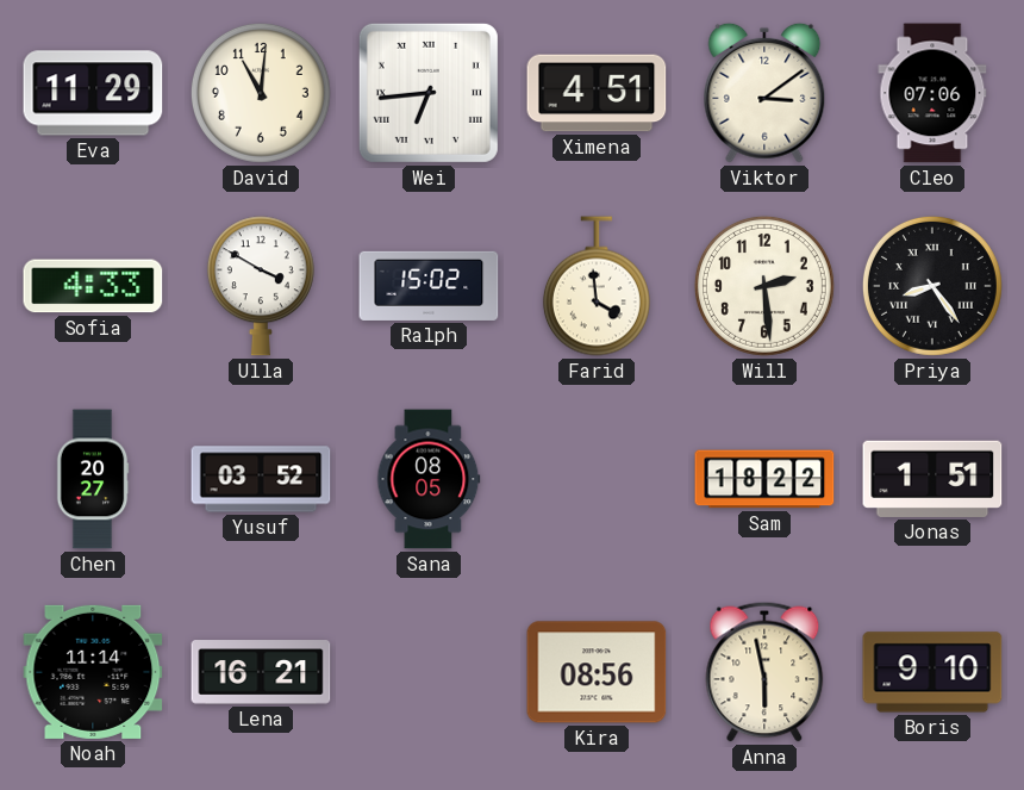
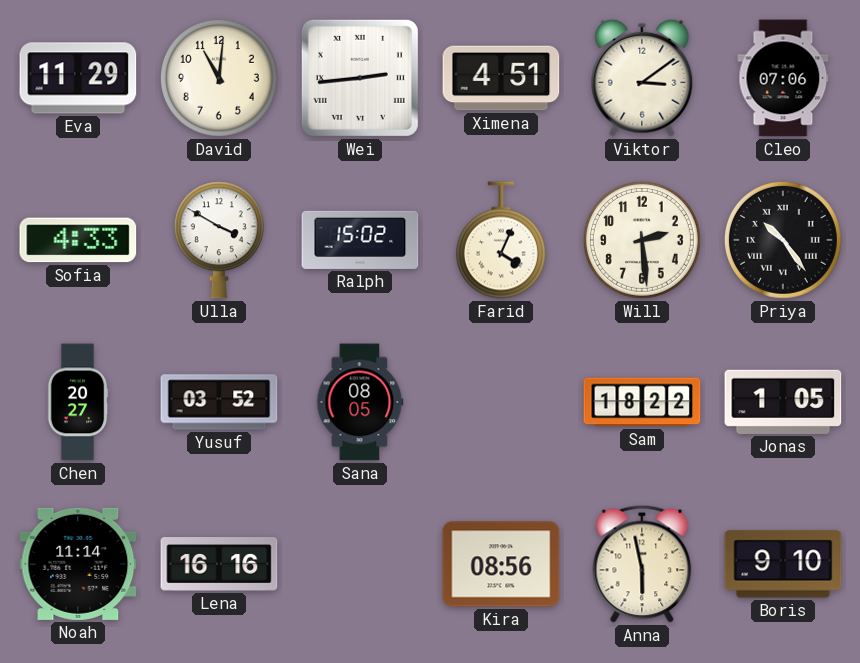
Wei: 6:44 -> 2:44 (360, 78)
Farid: 3:59 -> 4:04 (501, 240)
Priya: 8:24 -> 10:24 (783, 240)
Jonas: 1:51 -> 1:05 (783, 402)
Lena: 16:21 -> 16:16 (219, 564)
